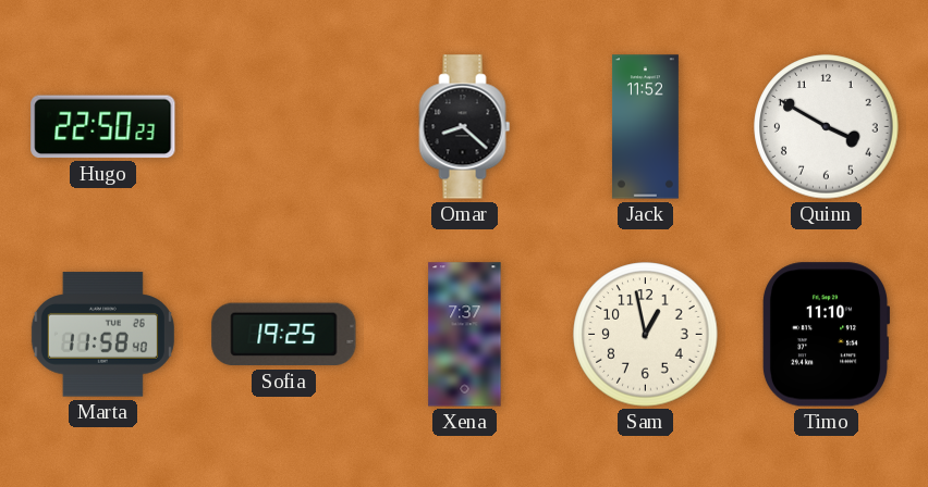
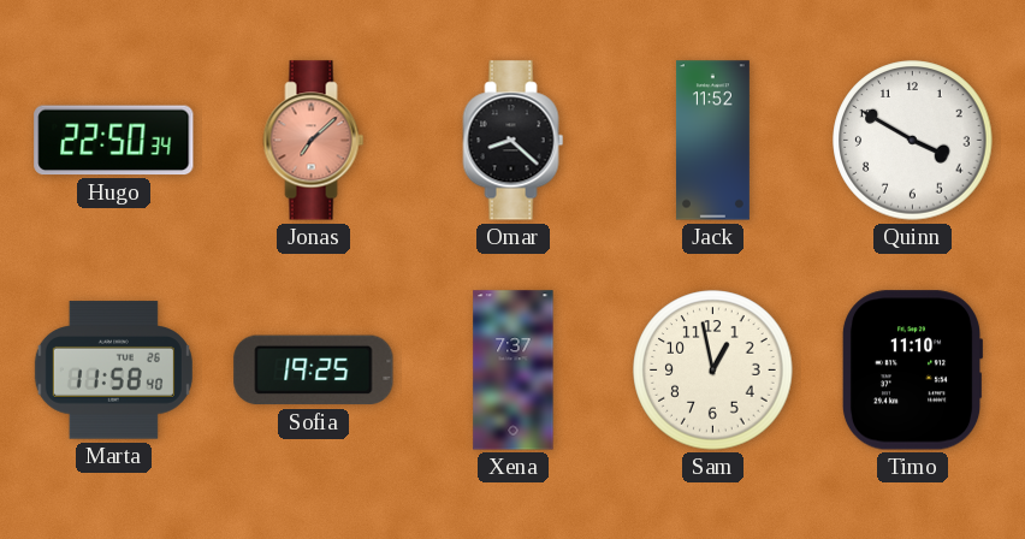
Hugo: 22:50:23 -> 22:50:34 (114, 141)
Jonas: none -> 7:08 (314, 141)
